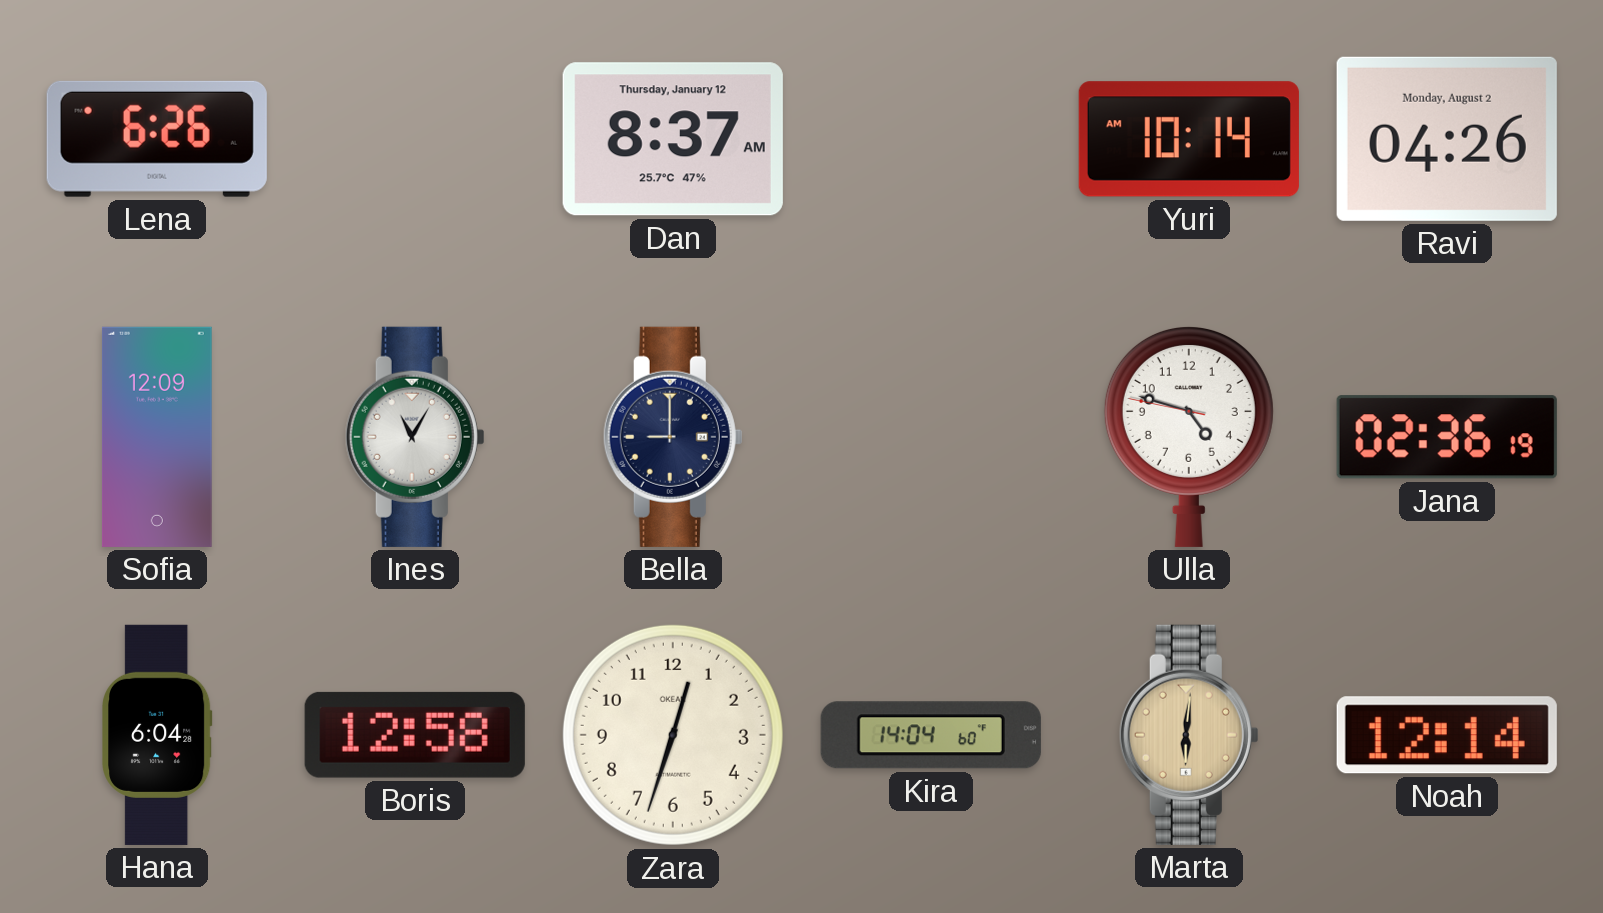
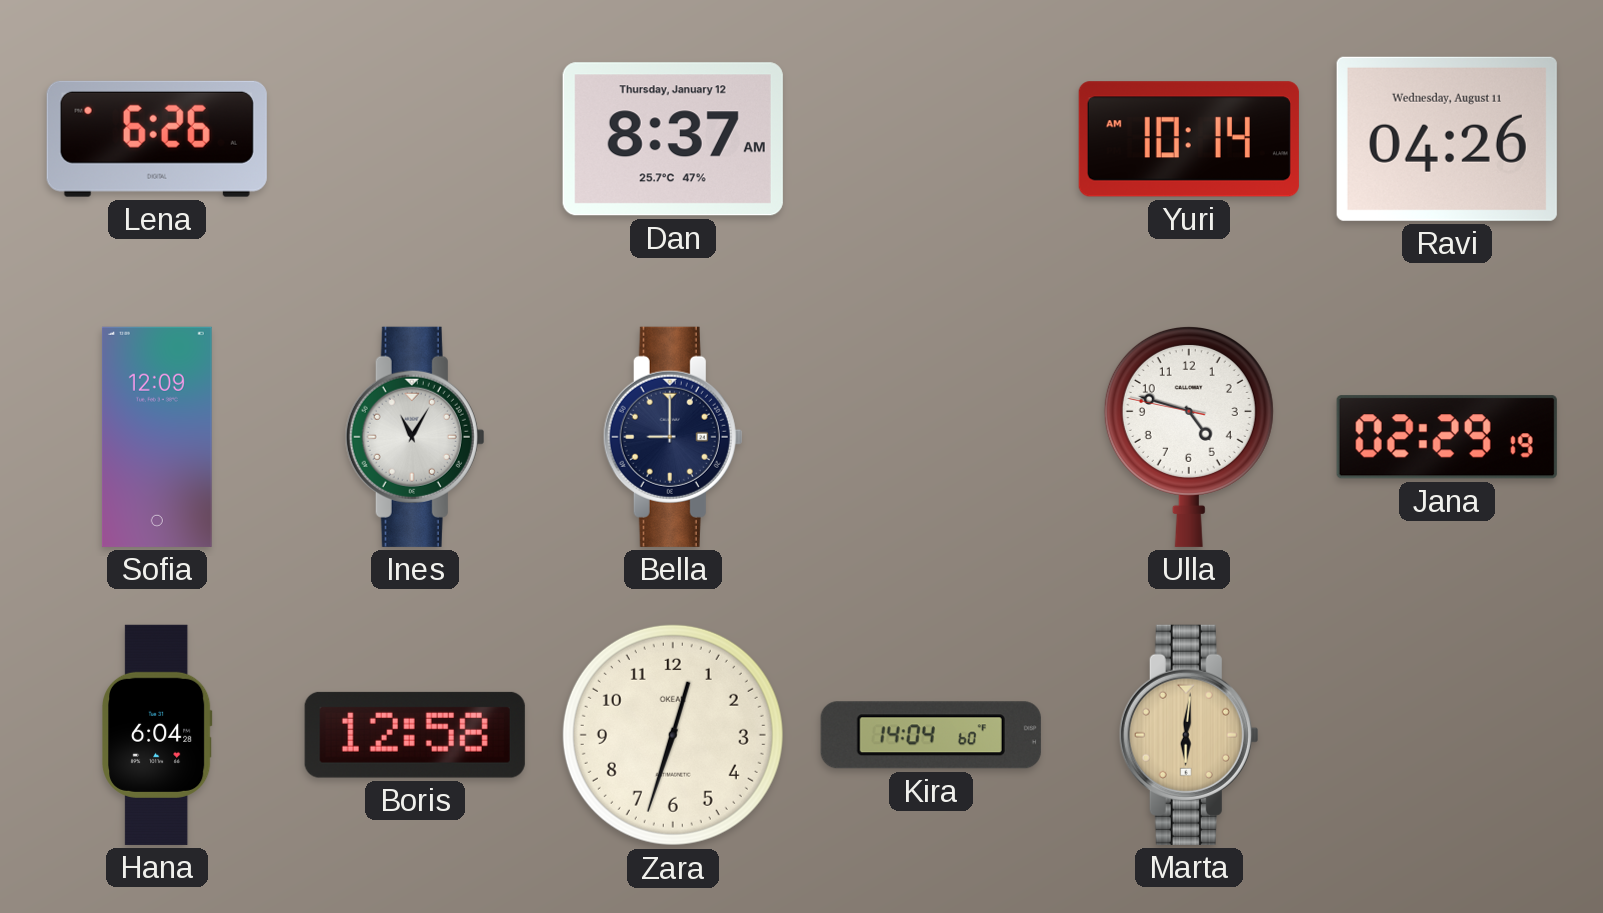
Ravi date: Monday, August 2 -> Wednesday, August 11 (1447, 139)
Jana: 02:36 -> 02:29 (1447, 437)
Noah: 12:14 -> none (1447, 735)
